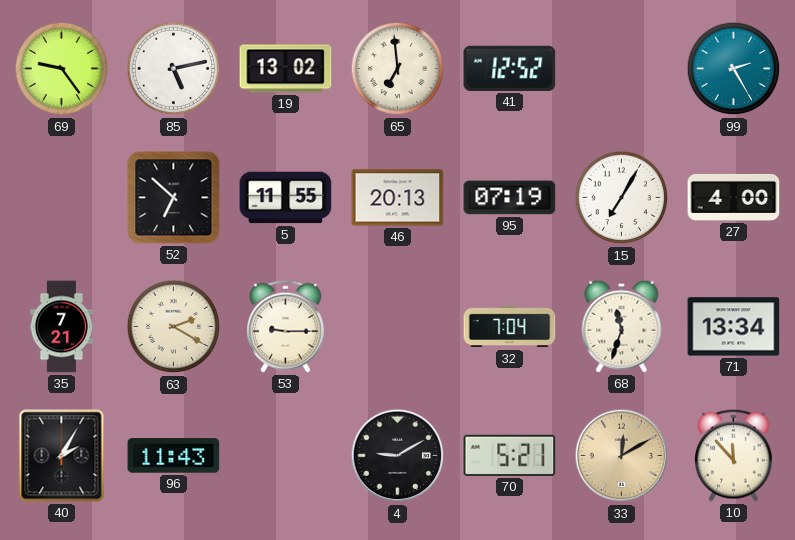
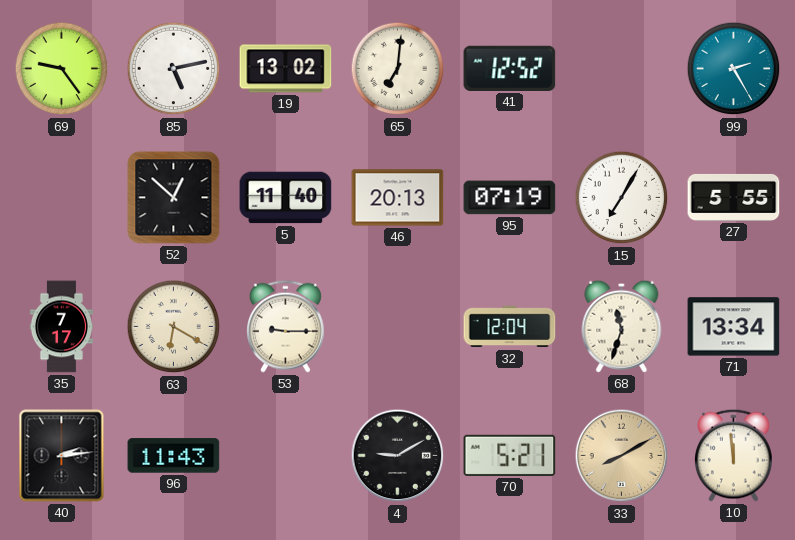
65: 6:59 -> 7:01 (398, 69)
52: 6:52 -> 12:52 (174, 198)
5: 11:55 -> 11:40 (286, 198)
27: 4:00 -> 5:55 (734, 197)
35: 7:21 -> 7:17 (61, 327)
63: 2:20 -> 6:20 (174, 327)
32: 7:04 -> 12:04 (510, 327)
40: 2:05 -> 2:14 (62, 456)
33: 12:10 -> 8:10 (622, 456)
10: 11:53 -> 11:59 (734, 455)
